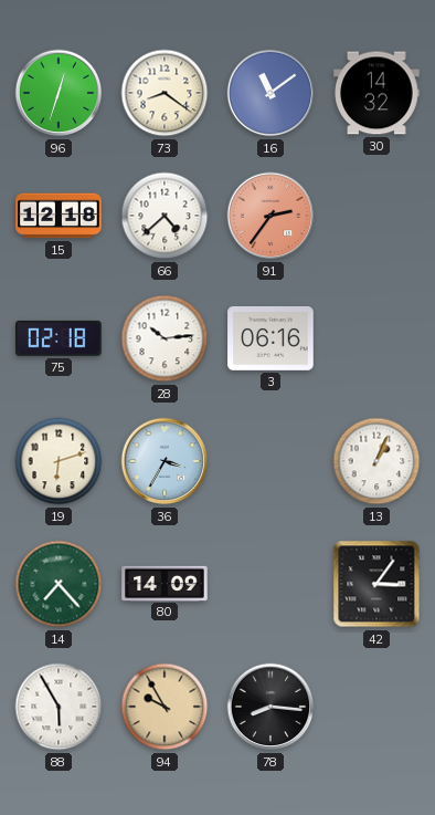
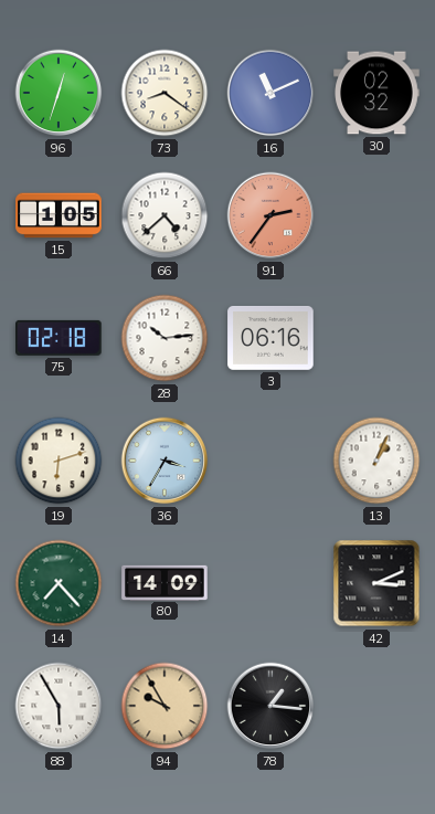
16: 11:09 -> 11:11 (270, 93)
30: 14:32 -> 02:32 (376, 93)
15: 12:18 -> 1:05 (59, 215)
42: 3:06 -> 3:11 (376, 583)
78: 8:16 -> 1:16 (270, 706)
